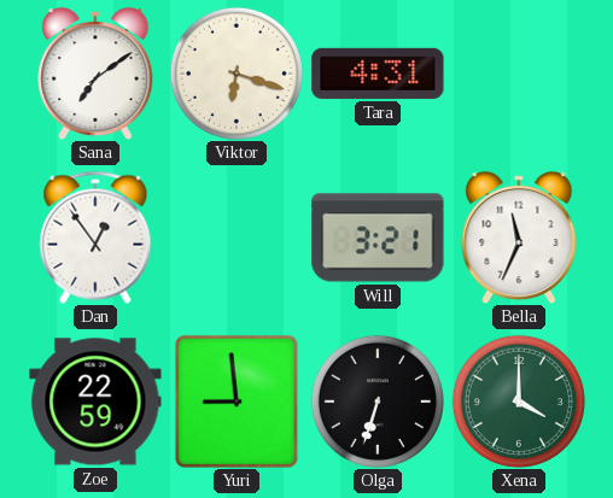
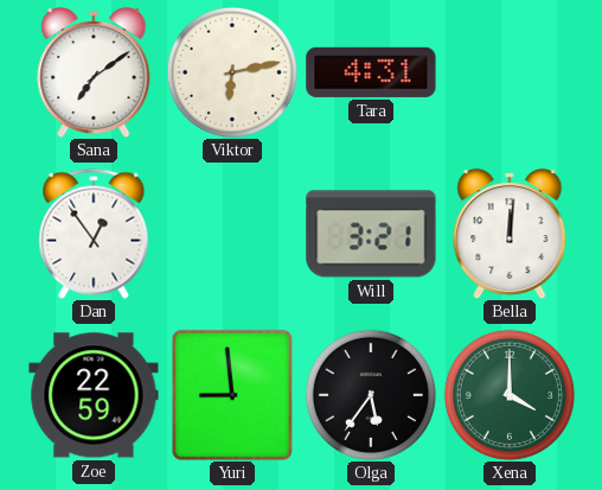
Viktor: 6:18 -> 6:13 (232, 72)
Bella: 11:34 -> 12:01 (510, 234)
Olga: 6:33 -> 5:36 (371, 395)
